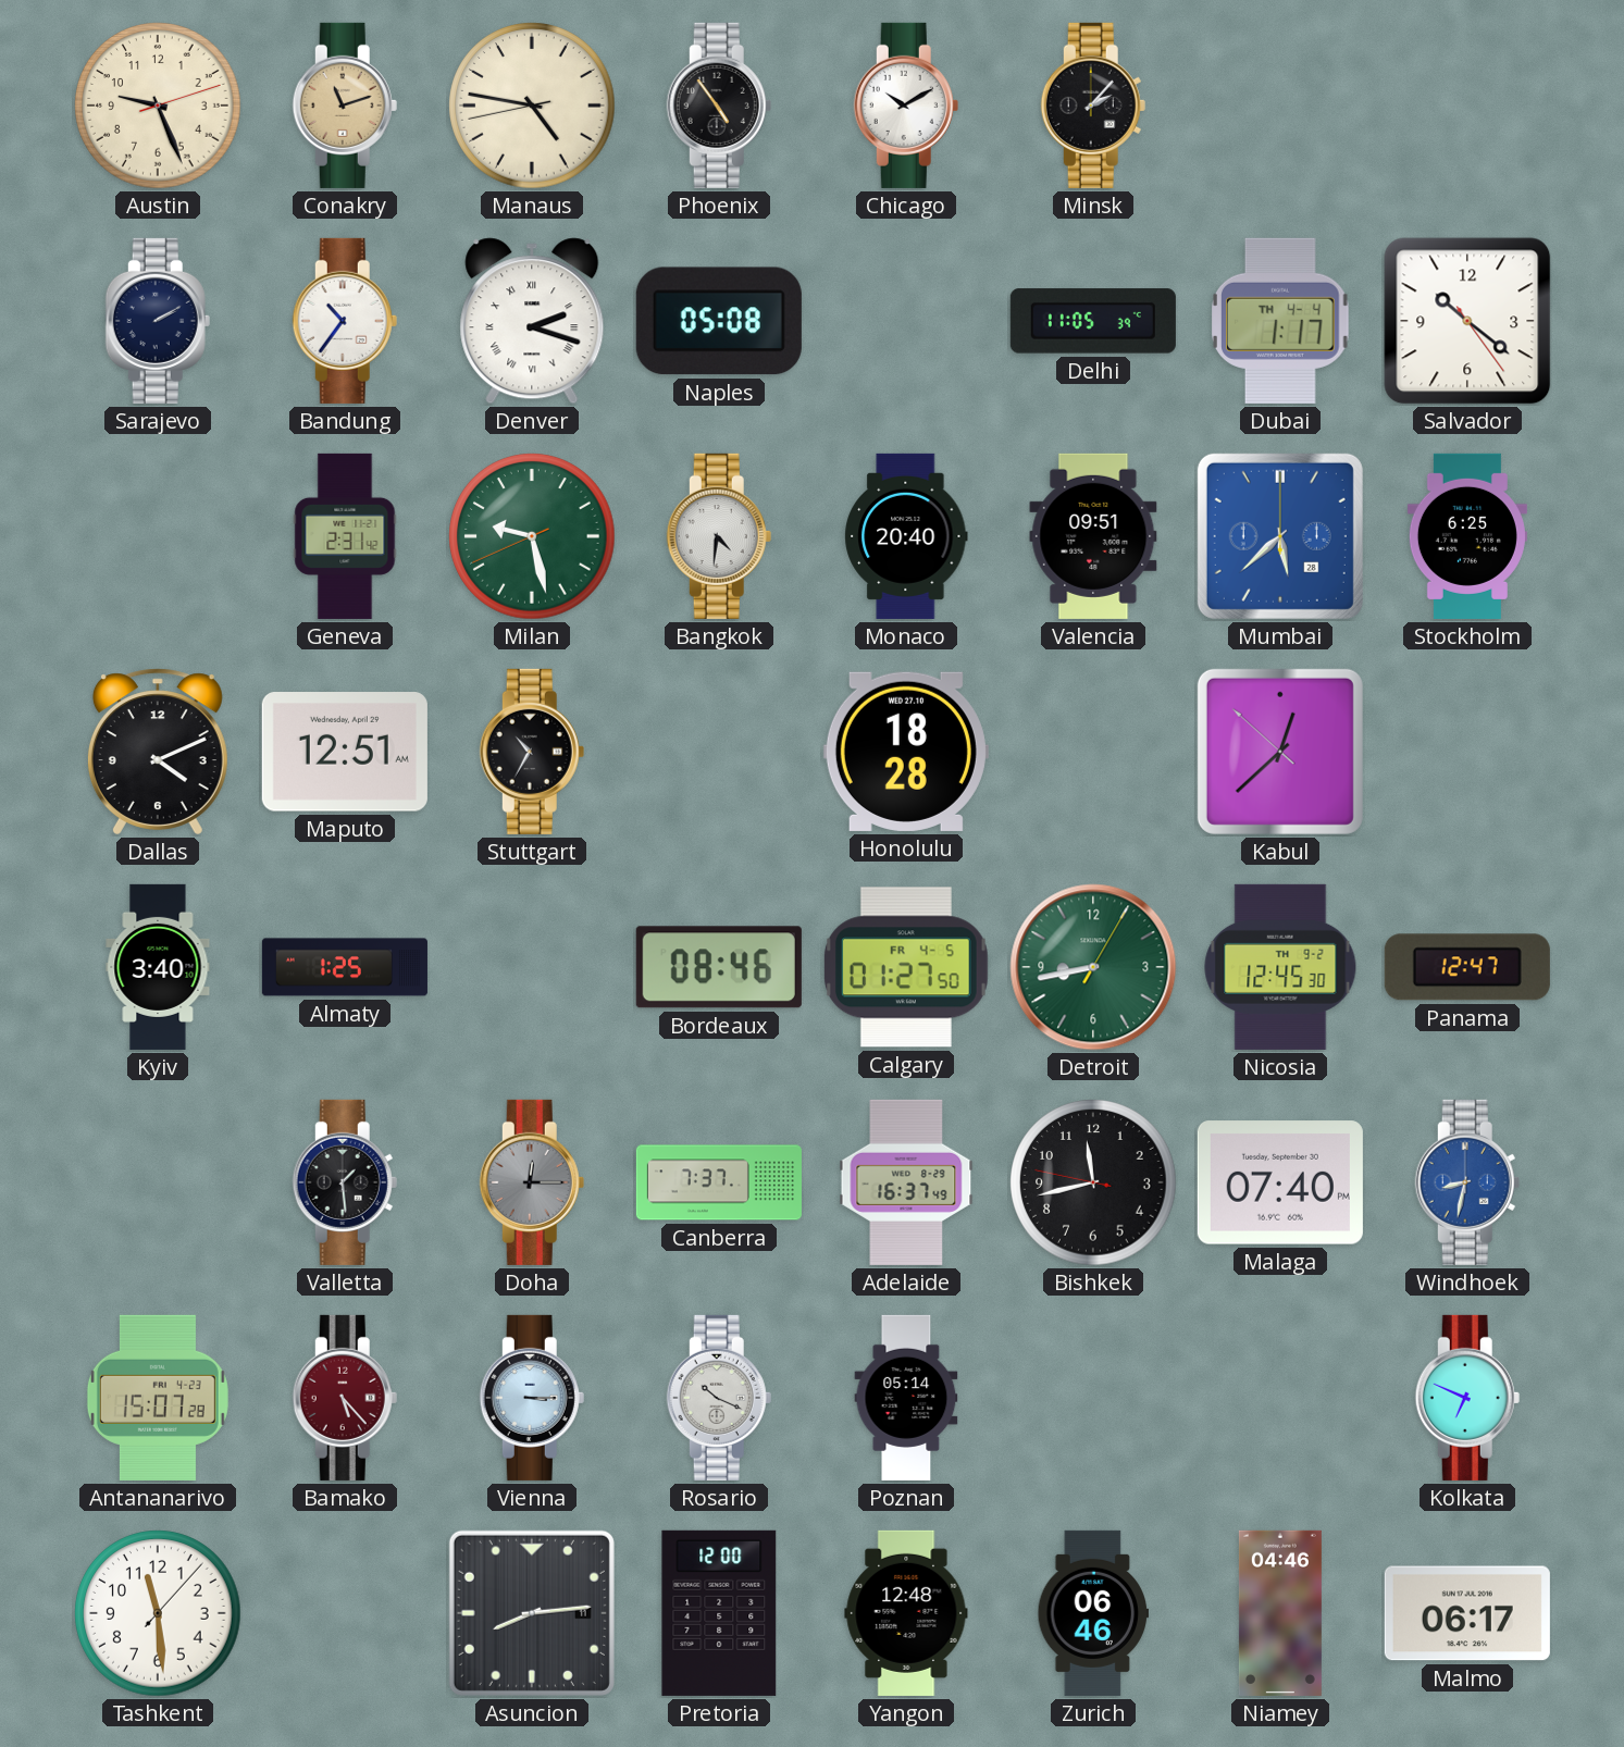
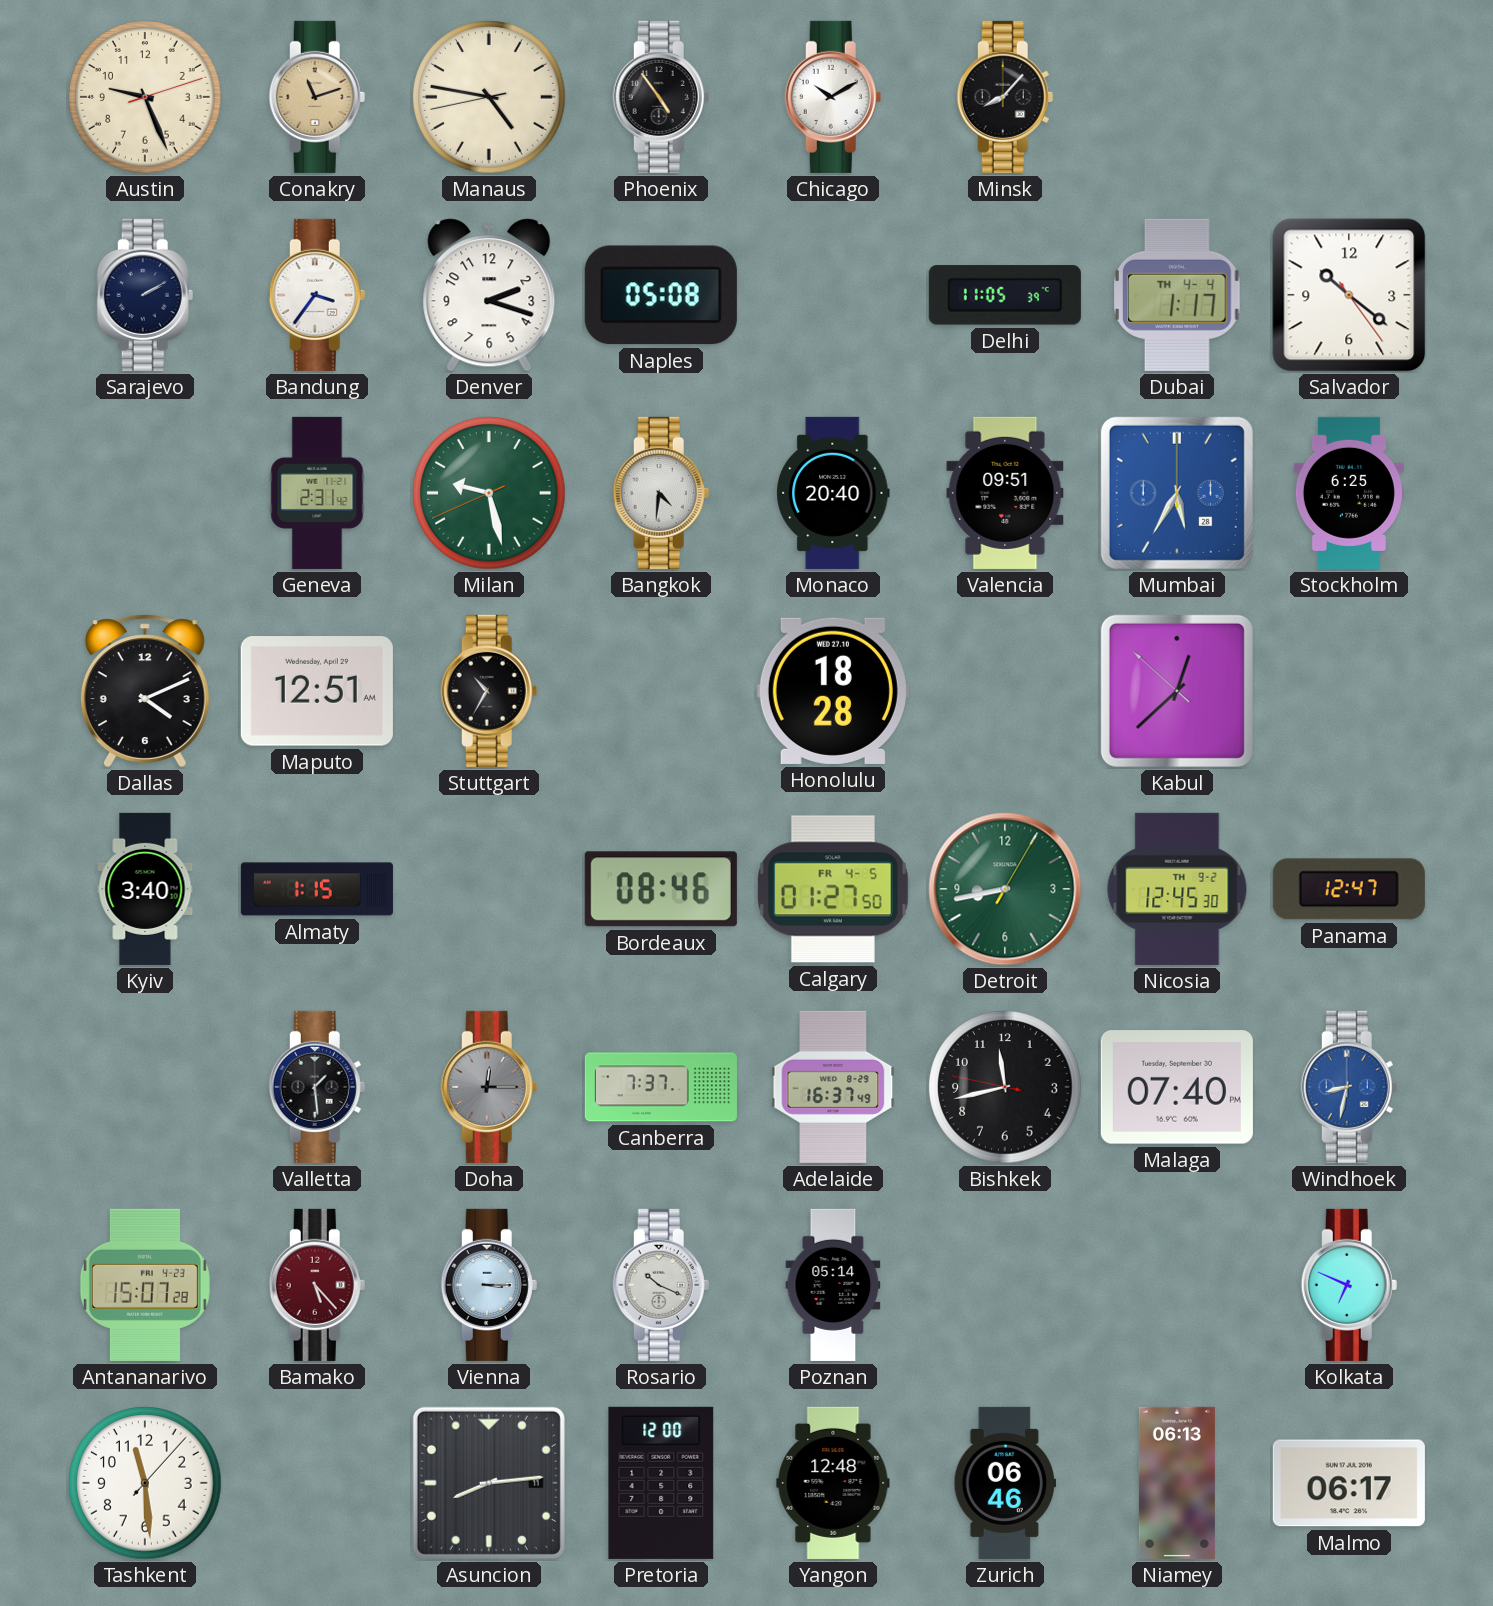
Minsk: 2:07 -> 8:07 (1005, 97)
Bandung: 10:36 -> 3:36 (317, 295)
Denver numerals: Roman -> Arabic (489, 295)
Mumbai: 5:38 -> 5:35 (1177, 493)
Almaty: 1:25 -> 1:15 (317, 889)
Niamey: 04:46 -> 06:13 (1177, 1483)
